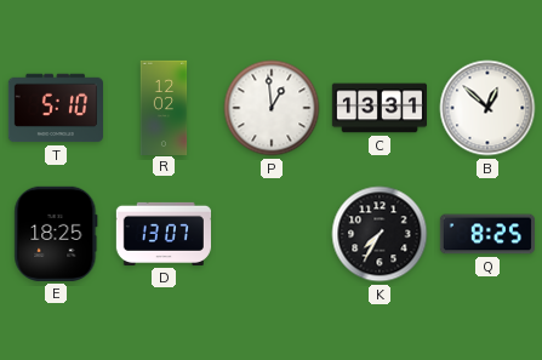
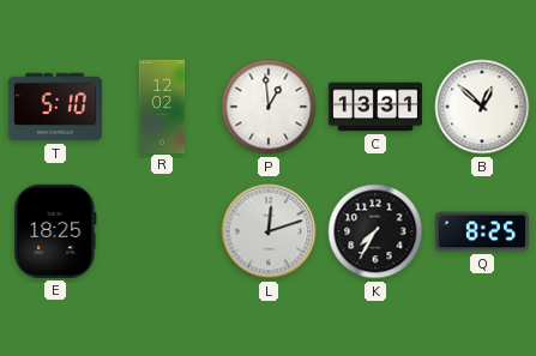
D: 13:07 -> none (162, 234)
L: none -> 12:12 (269, 231)
